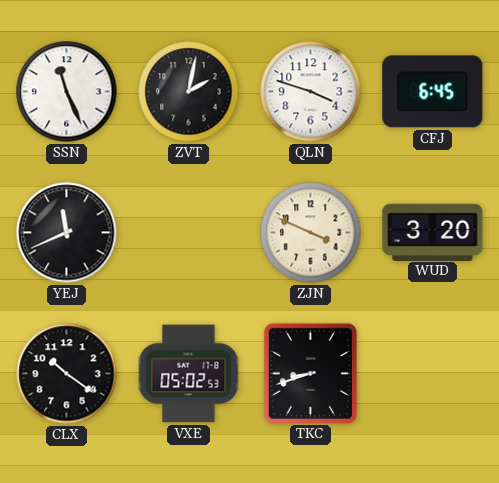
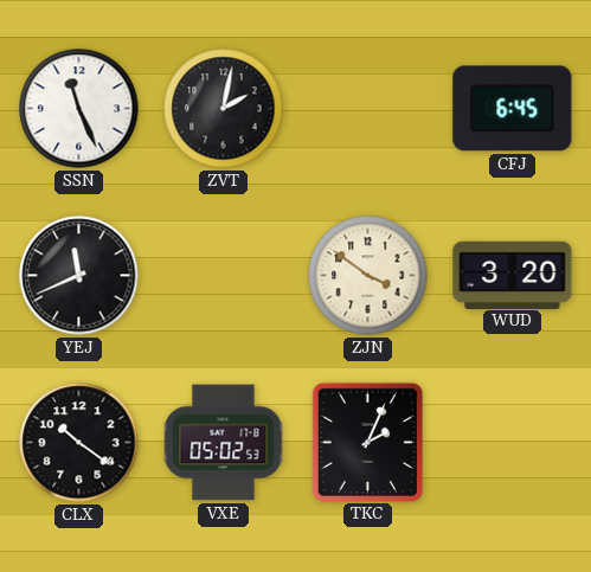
QLN: 3:48 -> none (311, 92)
ZJN: 3:49 -> 3:51 (368, 276)
TKC: 8:42 -> 2:04 (367, 442)
